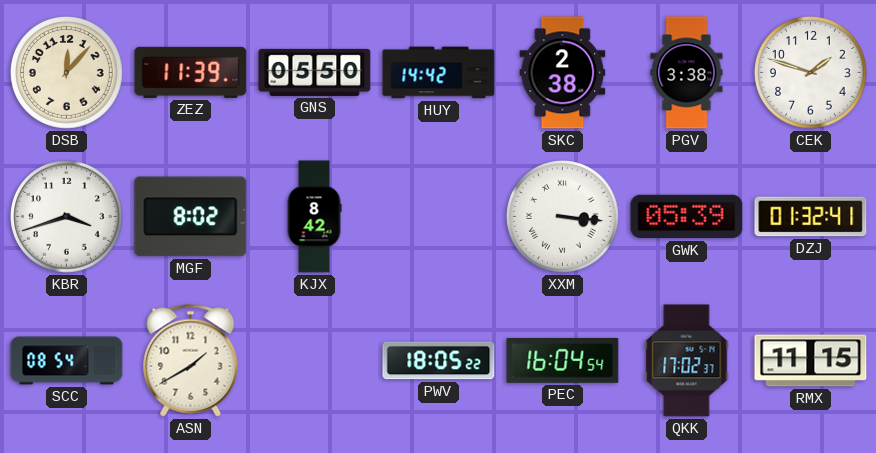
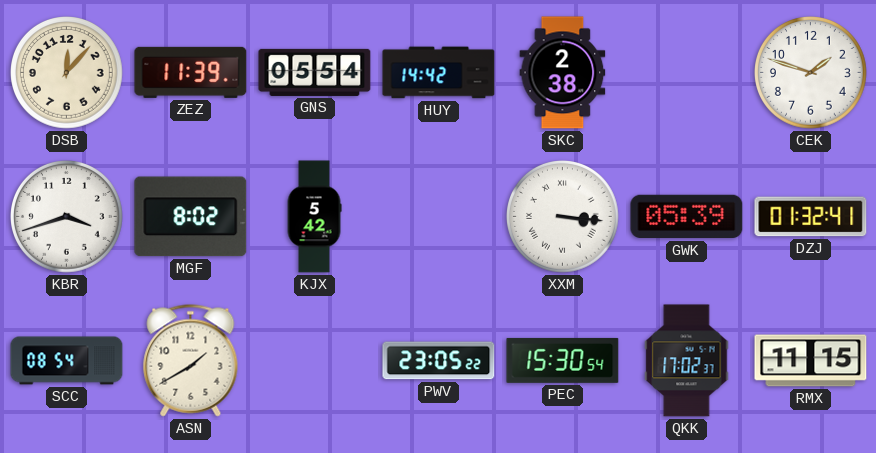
GNS: 05:50 -> 05:54 (315, 72)
PGV: 3:38 -> none (687, 73)
KJX: 8:42 -> 5:42 (314, 217)
PWV: 18:05 -> 23:05 (439, 361)
PEC: 16:04 -> 15:30 (563, 360)
